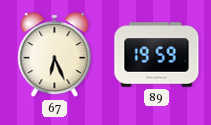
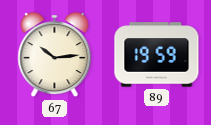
67: 6:26 -> 10:14 (55, 55)
